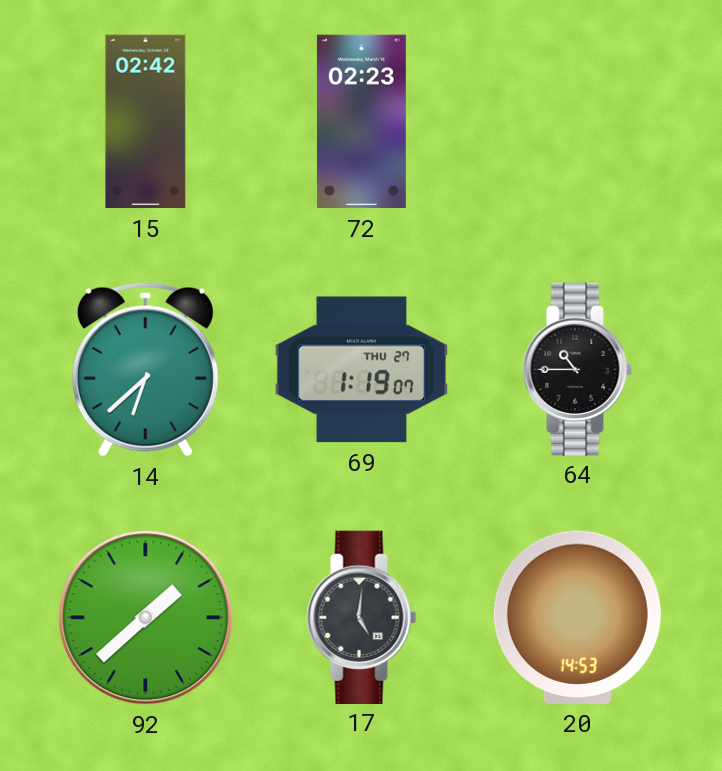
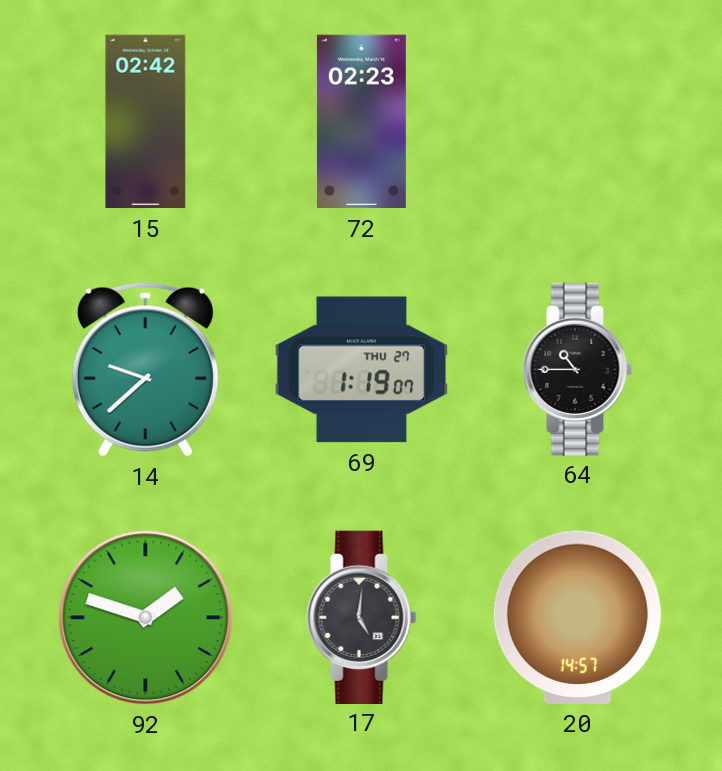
14: 6:38 -> 9:38 (145, 370)
92: 1:38 -> 1:48 (146, 618)
20: 14:53 -> 14:57 (577, 617)
